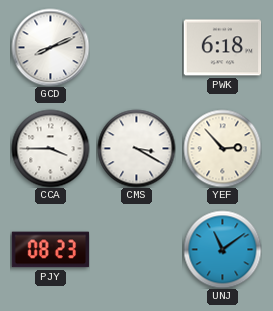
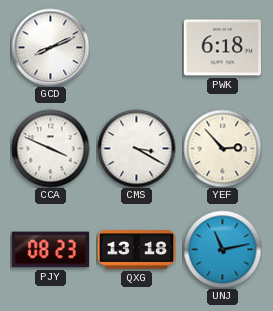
CCA: 3:45 -> 3:49 (50, 148)
QXG: none -> 13:18 (136, 250)
UNJ: 11:09 -> 11:13 (222, 249)
